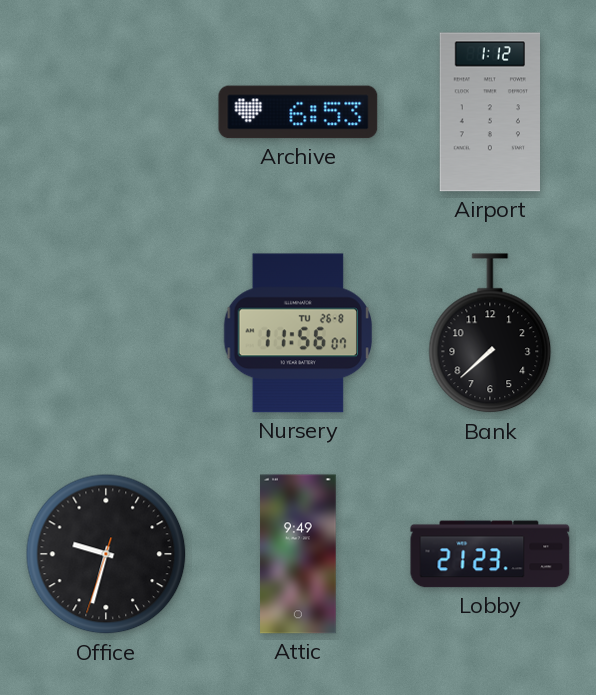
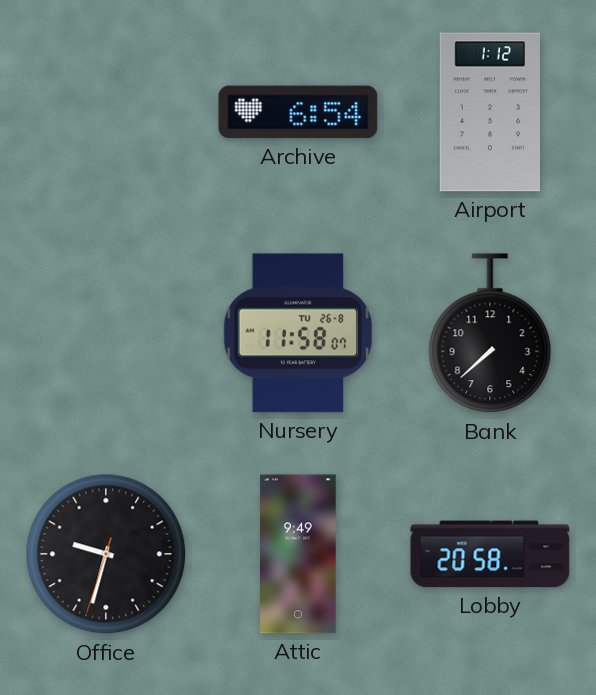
Archive: 6:53 -> 6:54 (298, 112)
Nursery: 11:56 -> 11:58 (298, 333)
Lobby: 21:23 -> 20:58 (490, 554)
